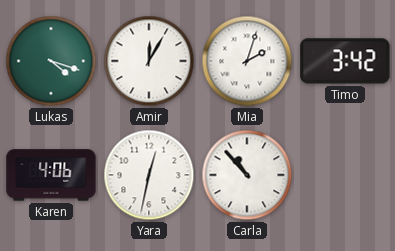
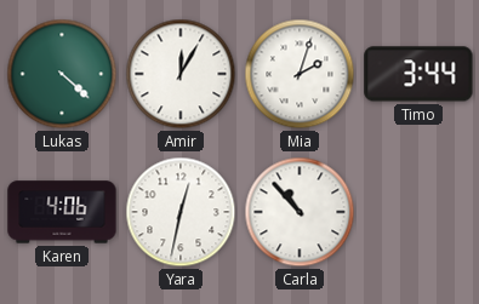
Lukas: 4:18 -> 4:22 (62, 74)
Timo: 3:42 -> 3:44 (418, 74)
